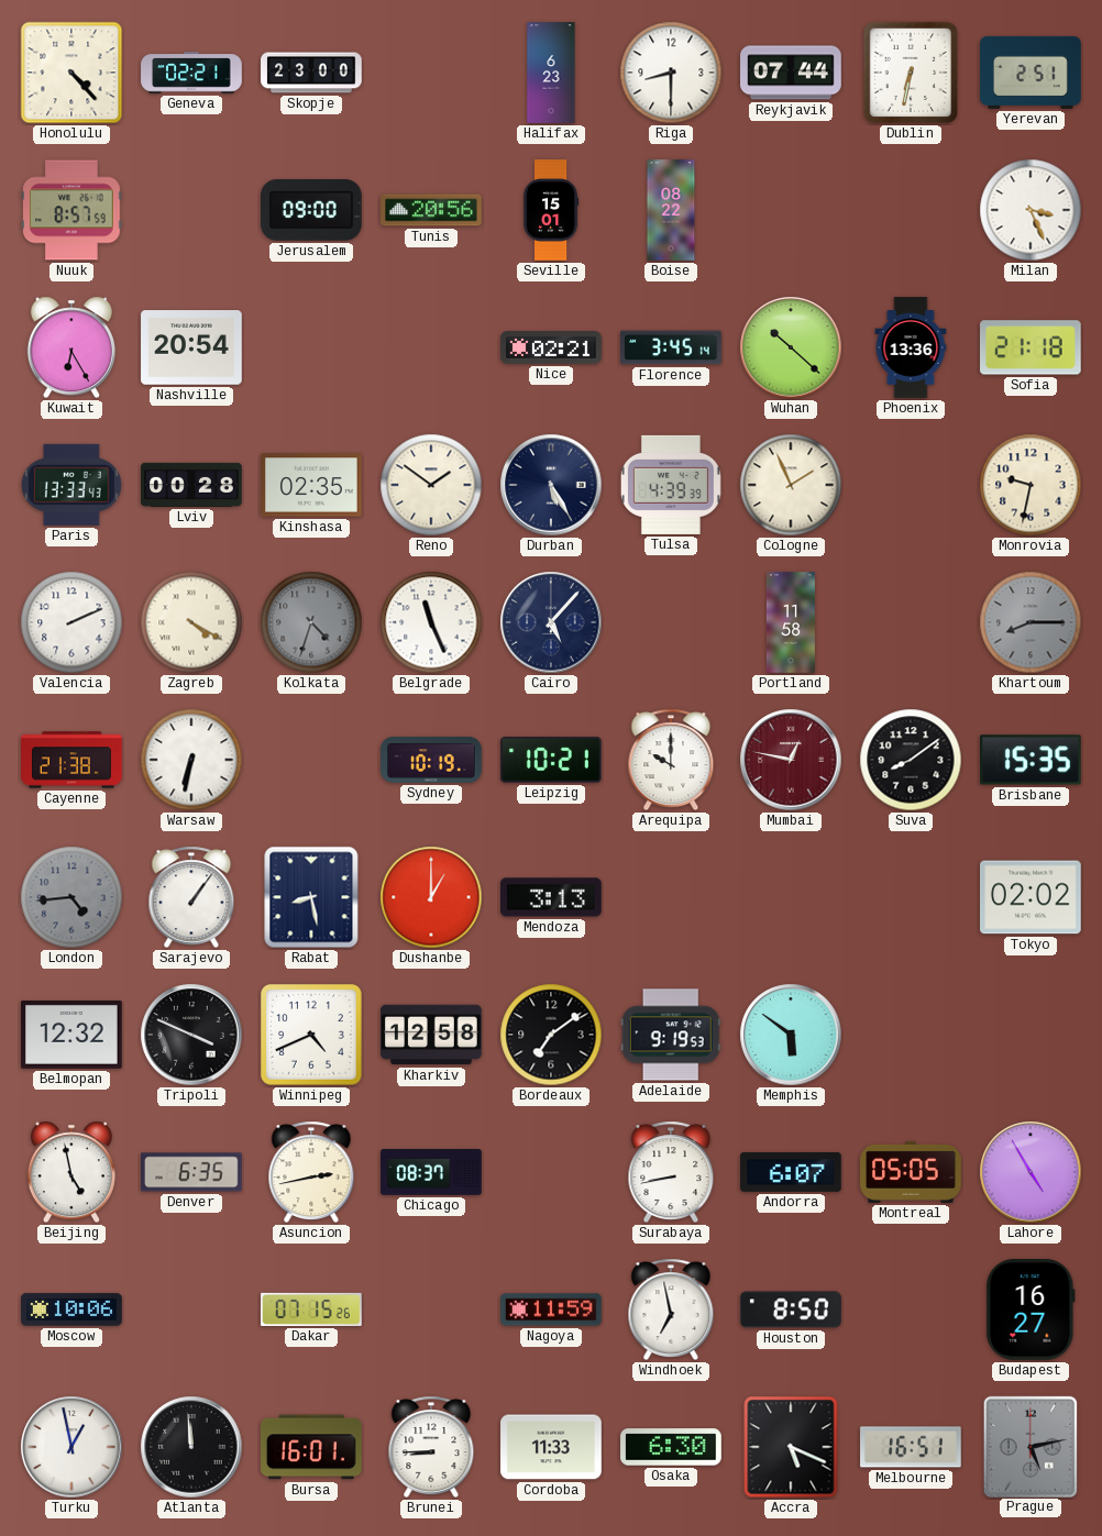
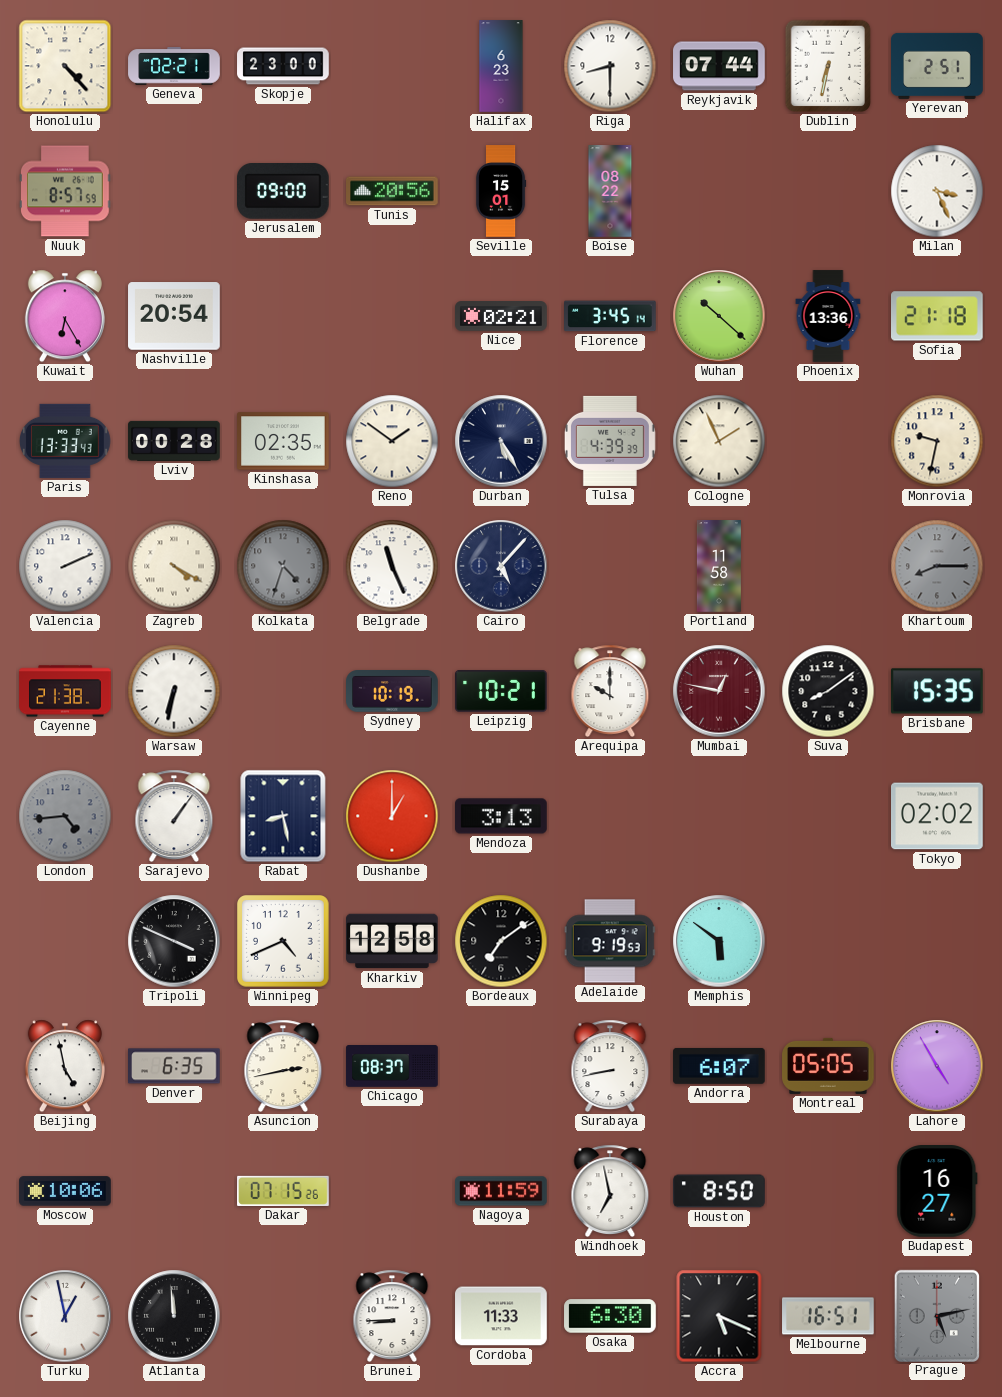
Belmopan: 12:32 -> none (71, 1036)
Bursa: 16:01 -> none (312, 1447)
